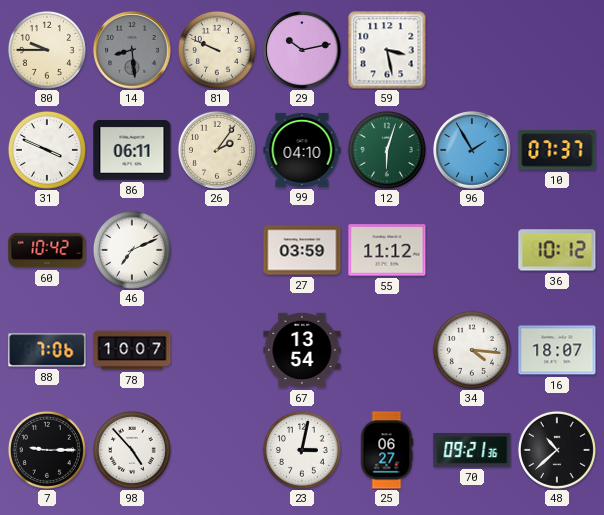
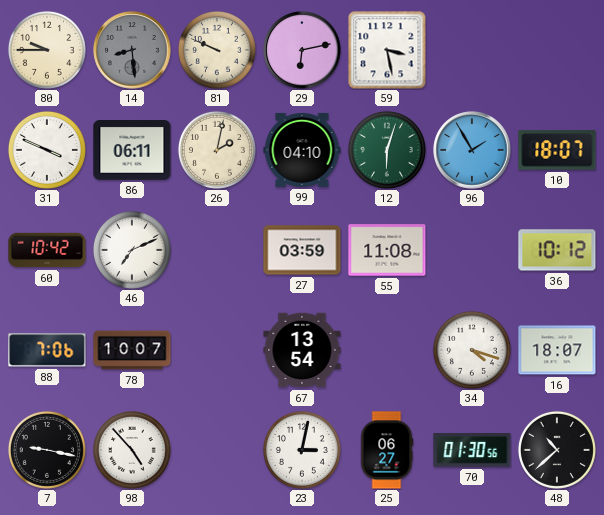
29: 10:13 -> 6:13 (302, 50)
26: 2:06 -> 2:02 (217, 150)
10: 07:37 -> 18:07 (557, 150)
55: 11:12 -> 11:08 (387, 250)
34: 4:16 -> 4:18 (472, 350)
7: 9:15 -> 9:17 (47, 450)
70: 09:21 -> 01:30 (472, 450)
